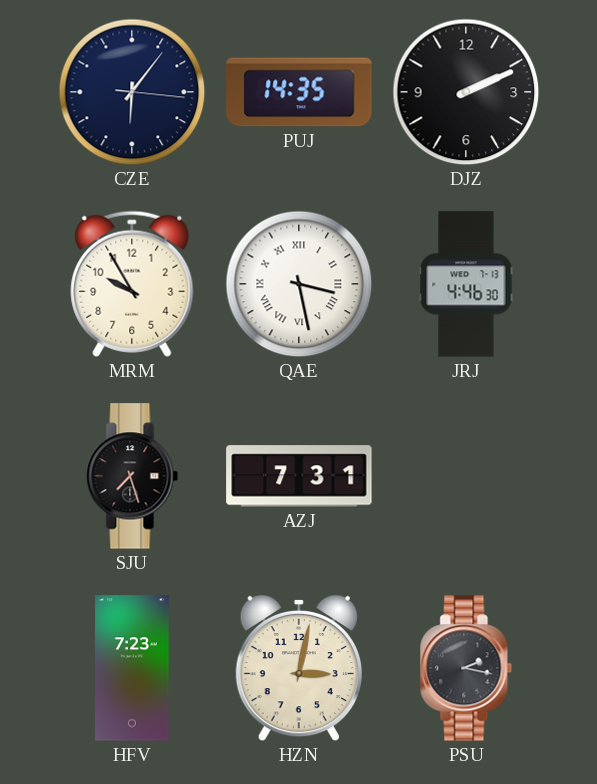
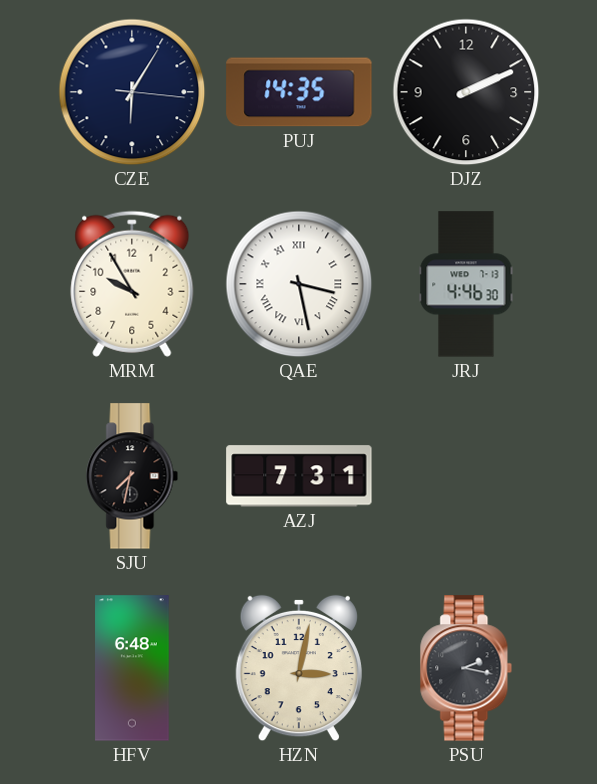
CZE: 6:06 -> 6:05 (132, 92)
SJU: 7:27 -> 7:32 (132, 476)
HFV: 7:23 -> 6:48 (132, 668)
